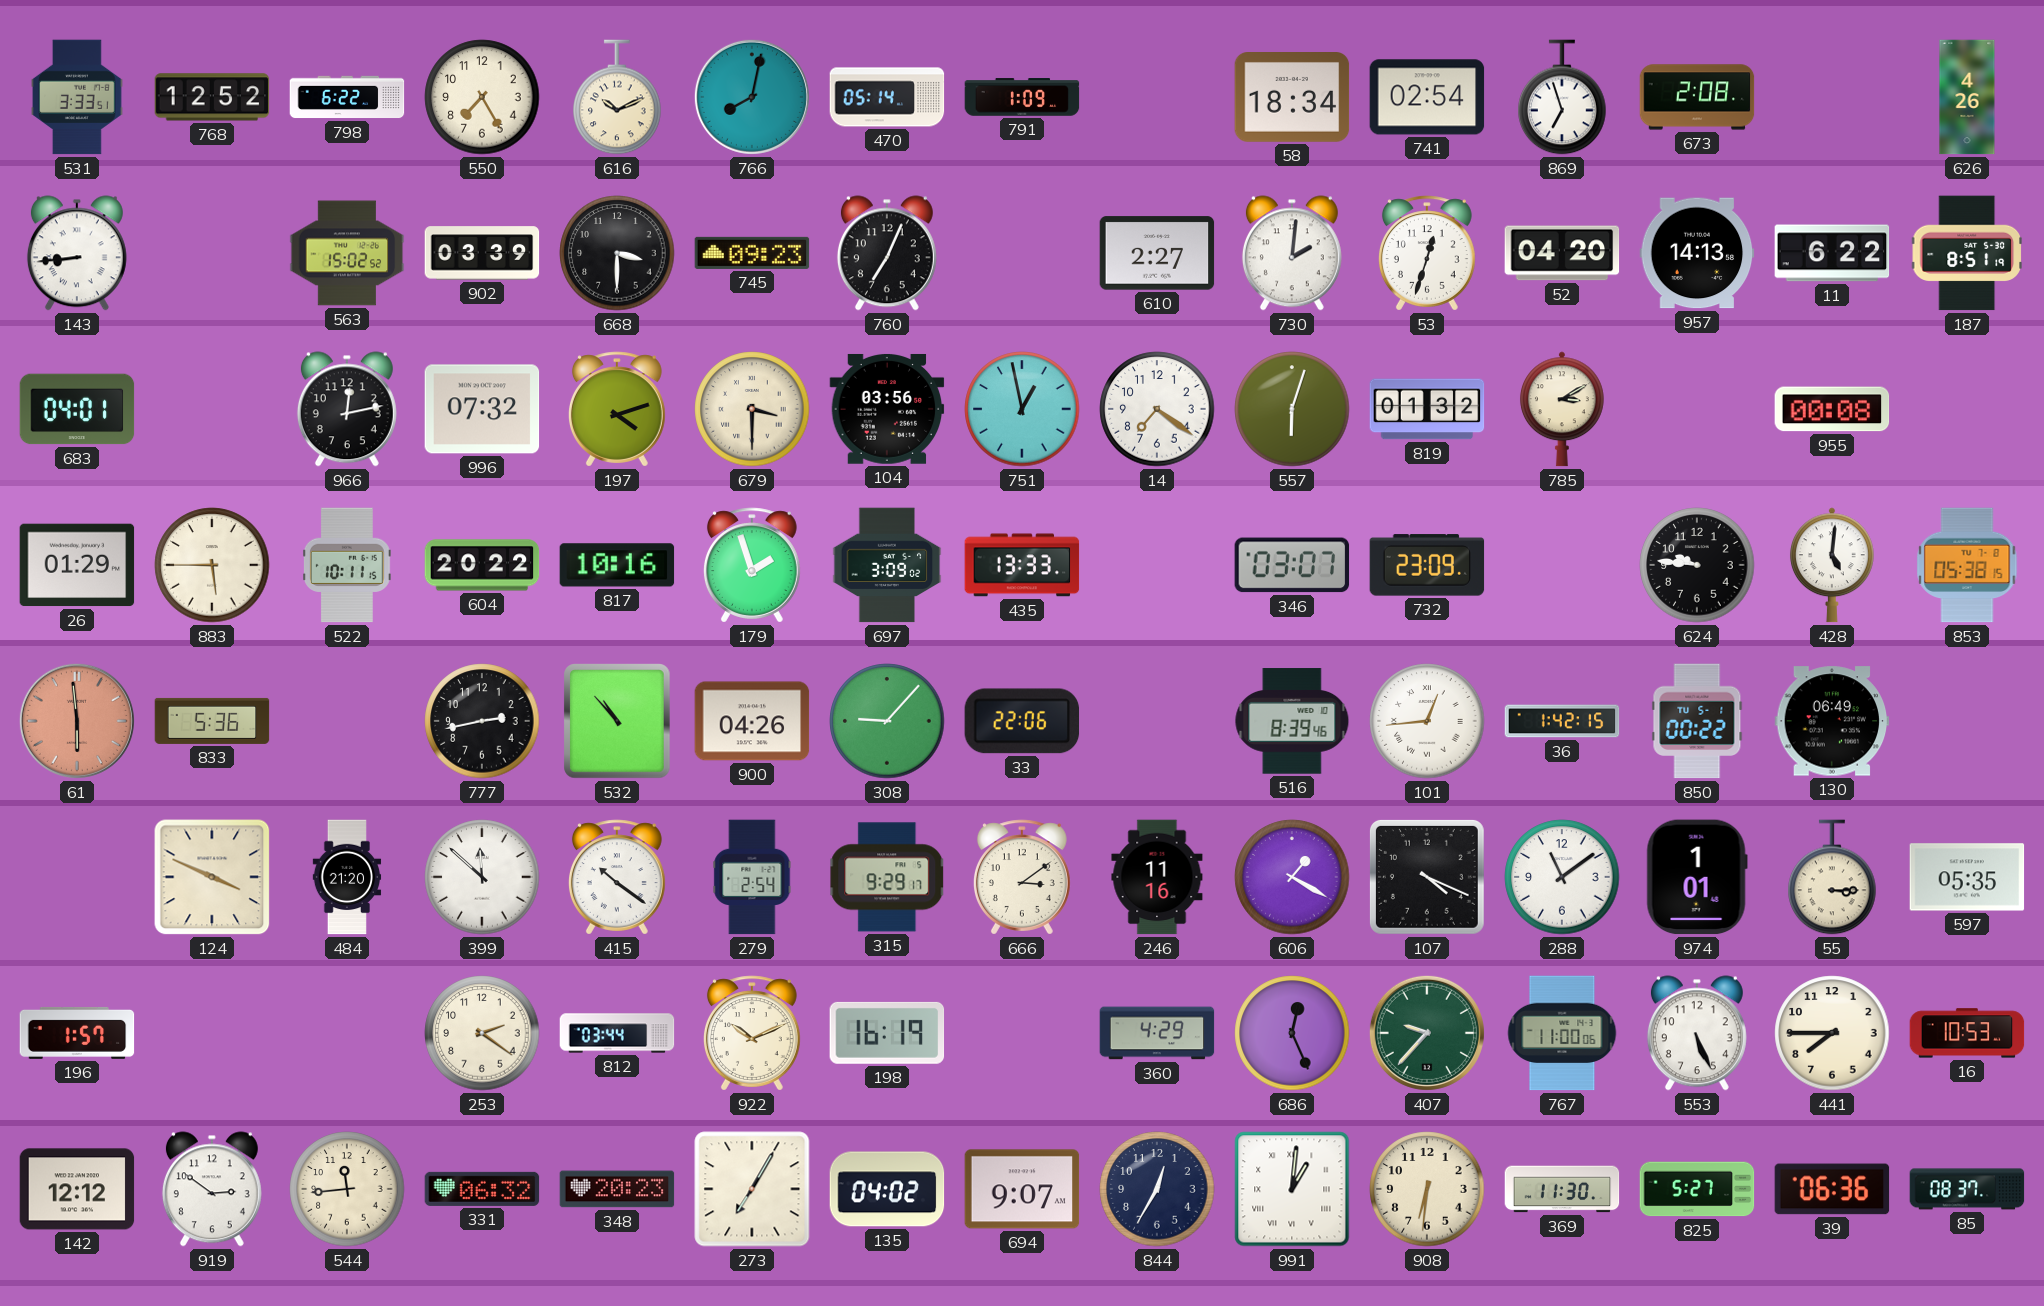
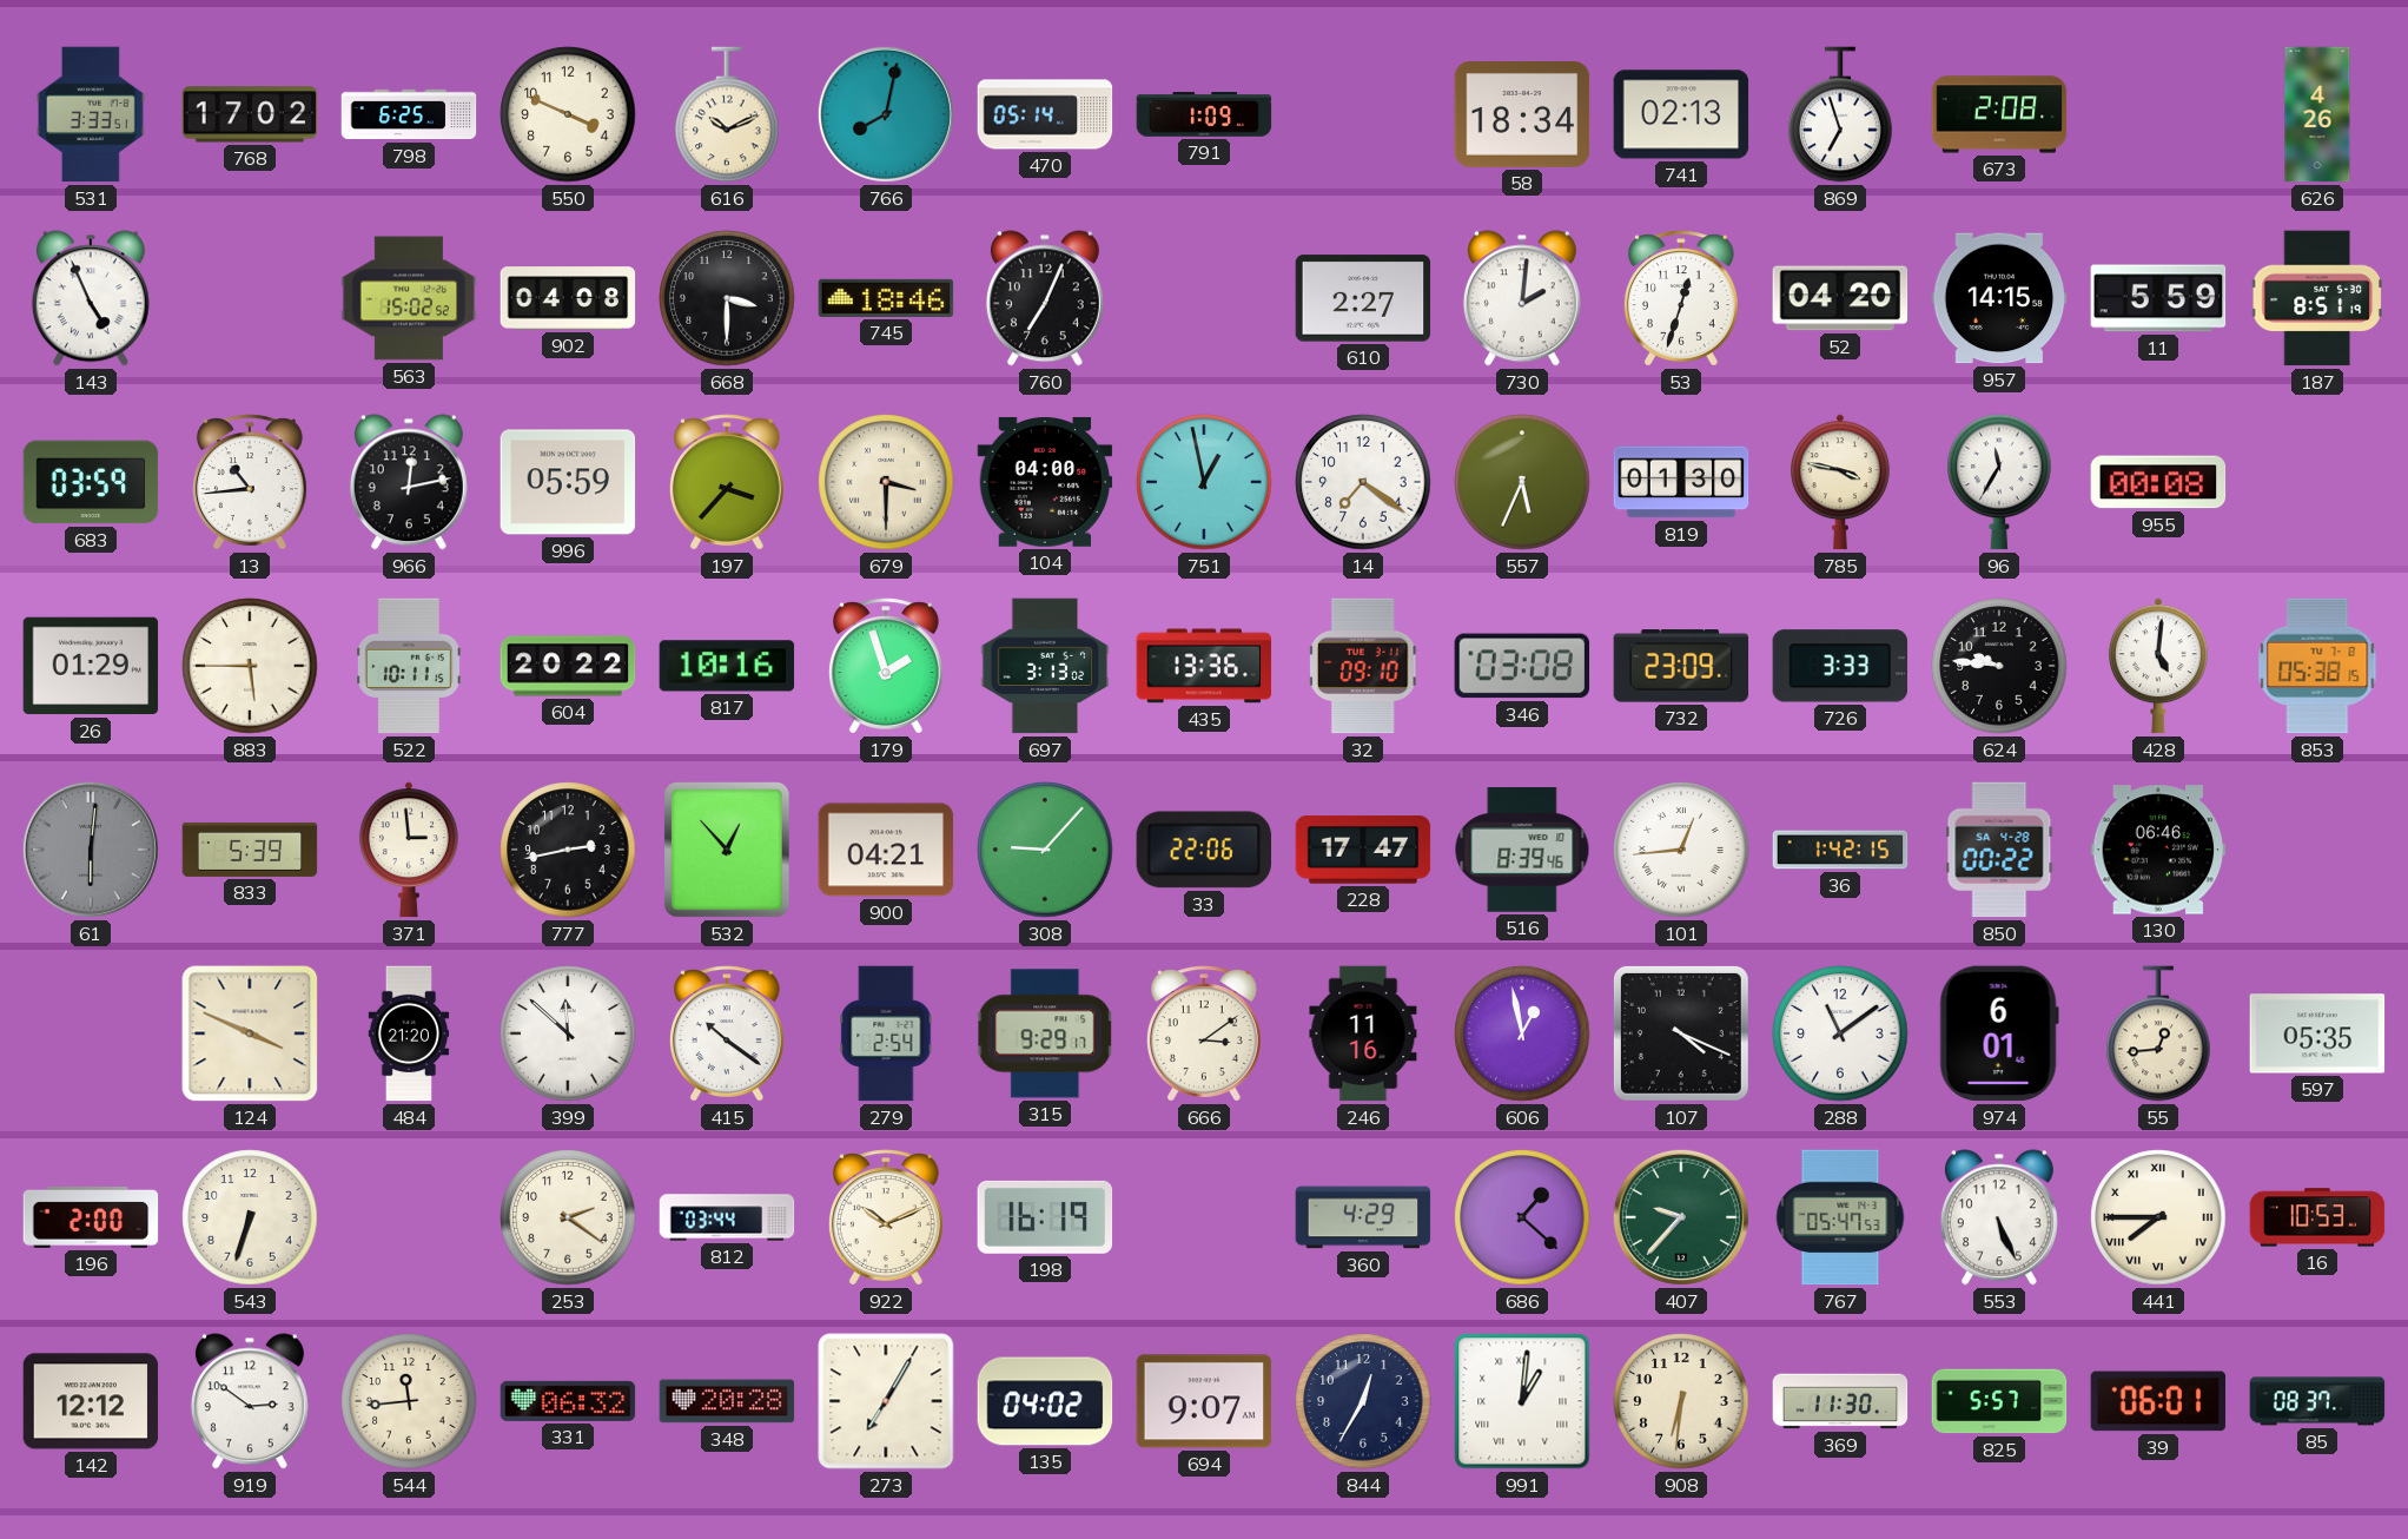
768: 12:52 -> 17:02 (250, 114)
798: 6:22 -> 6:25 (409, 114)
550: 7:25 -> 3:49 (568, 114)
741: 02:54 -> 02:13 (1681, 114)
143: 8:44 -> 4:56 (91, 298)
902: 03:39 -> 04:08 (568, 298)
745: 09:23 -> 18:46 (886, 298)
957: 14:13 -> 14:15 (1999, 298)
11: 6:22 -> 5:59 (2158, 298)
683: 04:01 -> 03:59 (91, 482)
13: none -> 10:44 (250, 482)
996: 07:32 -> 05:59 (568, 482)
197: 4:12 -> 3:37 (727, 482)
104: 03:56 -> 04:00 (1045, 482)
557: 6:03 -> 5:34 (1522, 482)
819: 01:32 -> 01:30 (1681, 482)
785: 3:10 -> 3:47 (1840, 482)
96: none -> 11:35 (1999, 482)
697: 3:09 -> 3:13 (1045, 666)
435: 13:33 -> 13:36 (1204, 666)
32: none -> 09:10 (1363, 666)
346: 03:07 -> 03:08 (1522, 666)
726: none -> 3:33 (1840, 666)
61: 5:59 -> 6:01 (91, 850)
61 dial: salmon -> grey (91, 850)
833: 5:36 -> 5:39 (250, 850)
371: none -> 2:59 (409, 850)
532: 10:53 -> 12:53 (727, 850)
900: 04:26 -> 04:21 (886, 850)
228: none -> 17:47 (1363, 850)
850 date: TU 5-1 -> SA 4-28 (1999, 850)
130: 06:49 -> 06:46 (2158, 850)
606: 1:20 -> 12:58 (1522, 1033)
974: 1:01 -> 6:01 (1999, 1033)
55: 3:15 -> 12:44 (2158, 1033)
196: 1:57 -> 2:00 (91, 1217)
543: none -> 6:33 (250, 1217)
686: 12:26 -> 1:22 (1522, 1217)
767: 11:00 -> 05:47 (1840, 1217)
441 numerals: Arabic -> Roman (2158, 1217)
348: 20:23 -> 20:28 (727, 1401)
825: 5:27 -> 5:57 (1999, 1401)
39: 06:36 -> 06:01 (2158, 1401)
